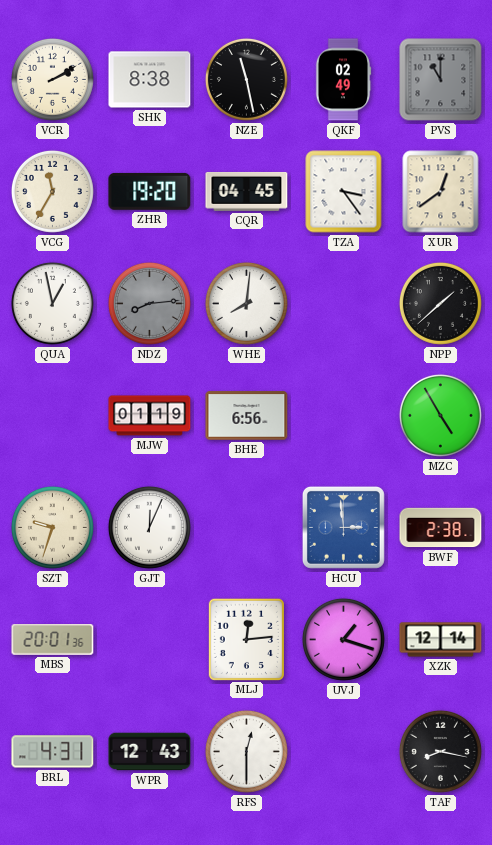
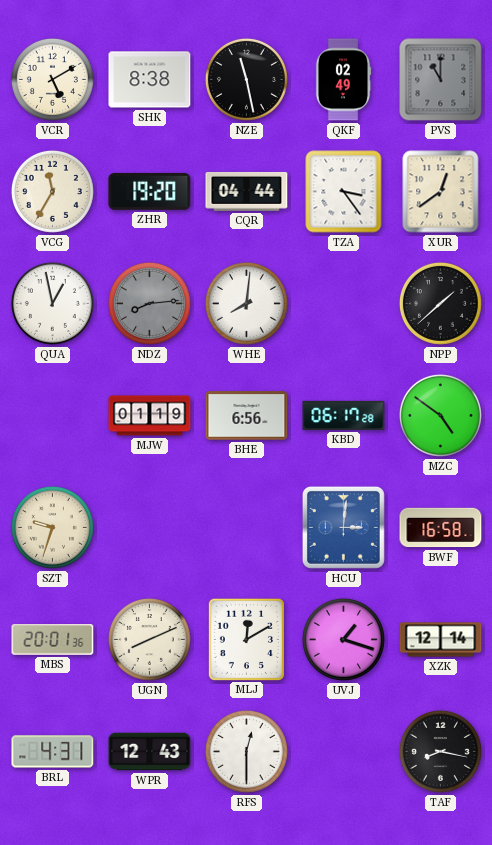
VCR: 2:10 -> 5:10 (52, 79)
CQR: 04:45 -> 04:44 (247, 191)
KBD: none -> 06:17 (344, 415)
MZC: 4:55 -> 4:51 (440, 415)
GJT: 12:04 -> none (149, 527)
HCU: 2:59 -> 3:01 (343, 527)
BWF: 2:38 -> 16:58 (441, 528)
UGN: none -> 8:11 (149, 639)
MLJ: 12:14 -> 12:10 (246, 639)
